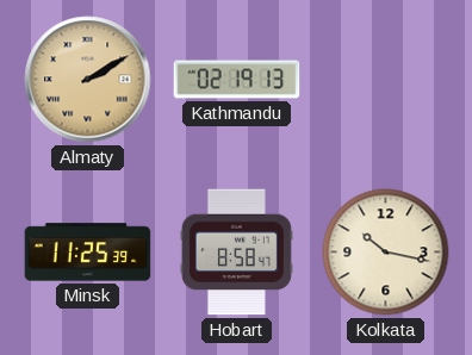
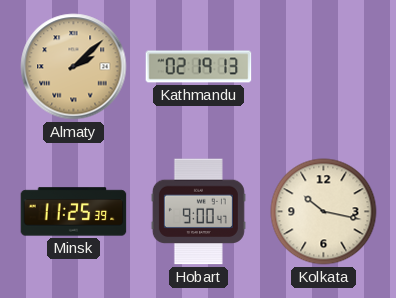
Almaty: 2:10 -> 2:08 (74, 67)
Hobart: 8:58 -> 9:00 (198, 212)
